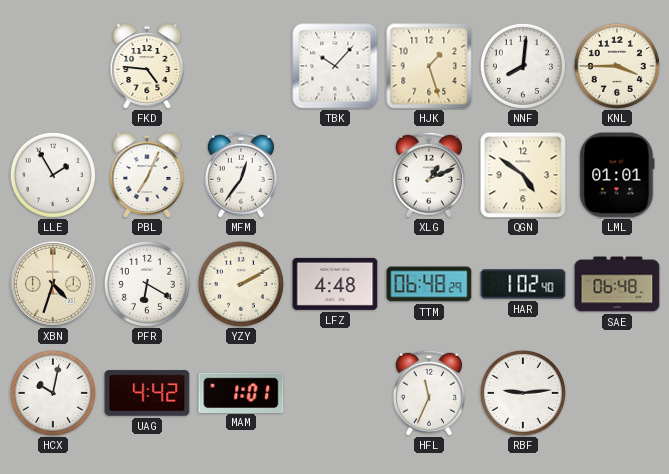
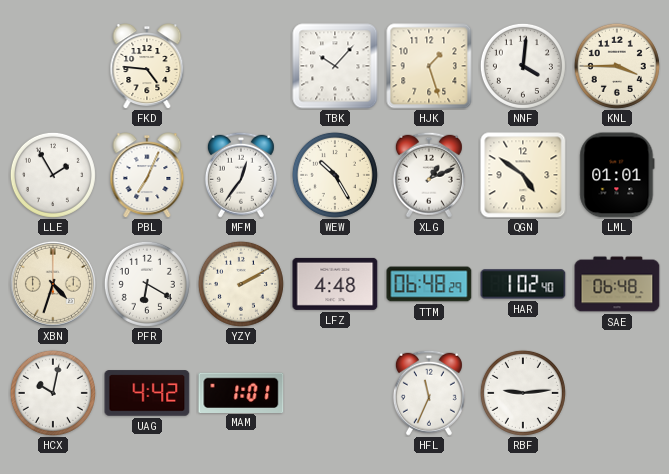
NNF: 8:01 -> 4:01 (523, 66)
WEW: none -> 10:25 (335, 175)
